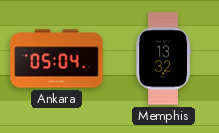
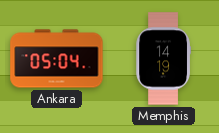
Memphis: 13:32 -> 14:19 (163, 59)
